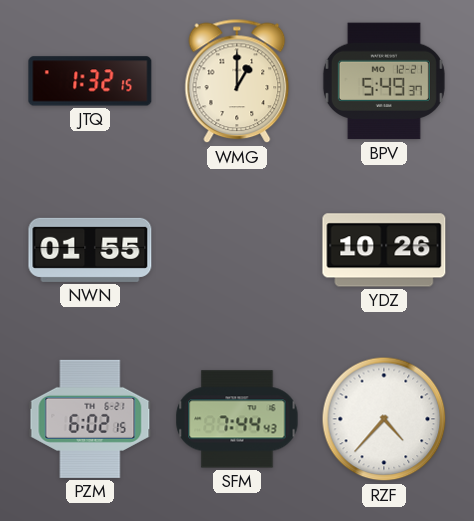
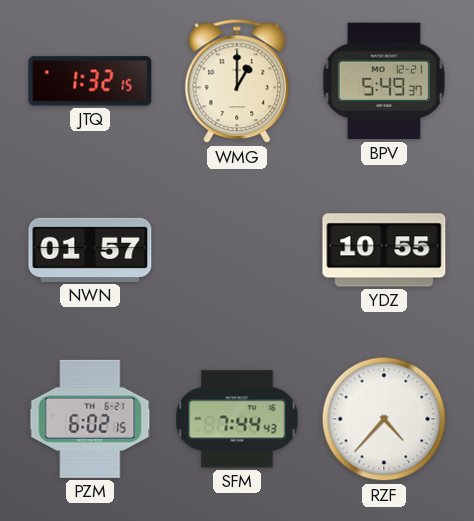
NWN: 01:55 -> 01:57 (90, 250)
YDZ: 10:26 -> 10:55 (384, 250)
